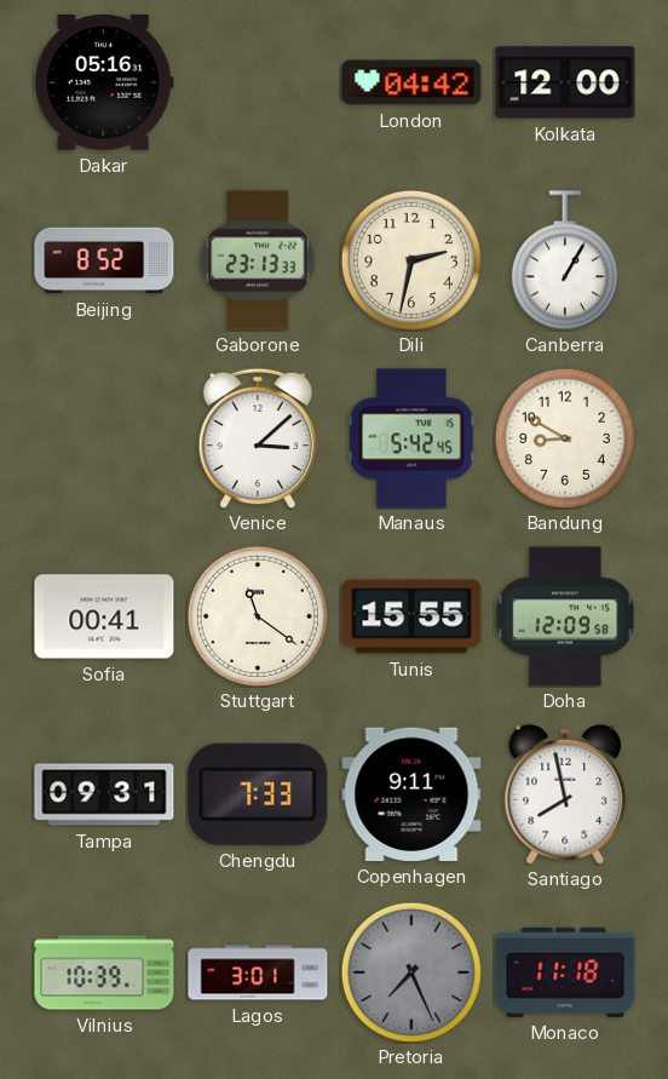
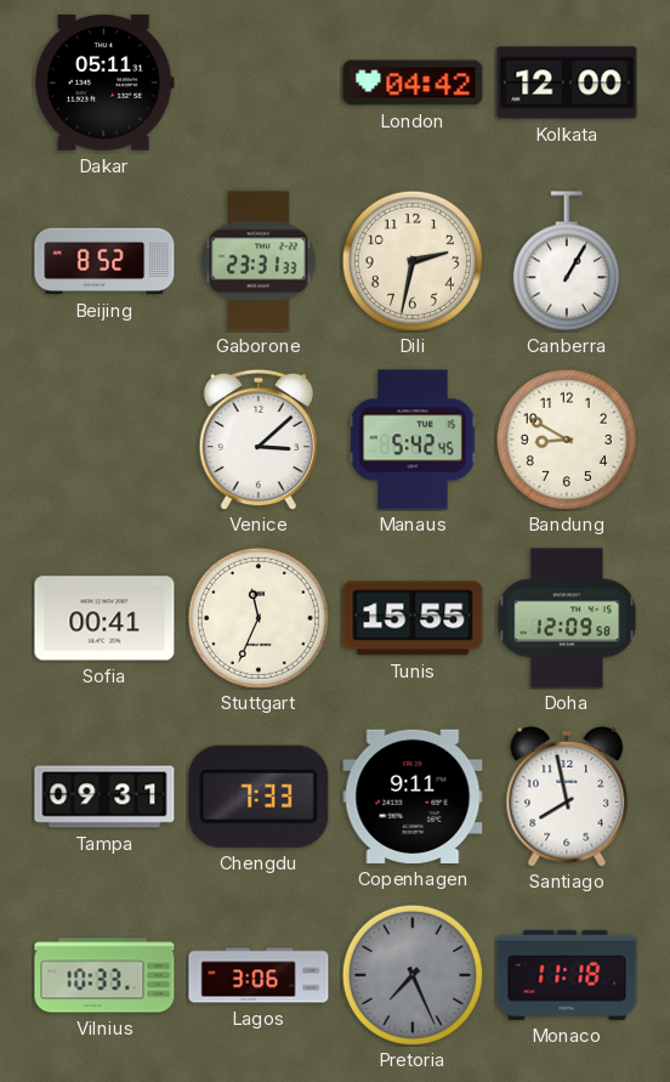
Dakar: 05:16 -> 05:11 (104, 83)
Gaborone: 23:13 -> 23:31 (259, 261)
Stuttgart: 11:21 -> 11:34 (259, 618)
Vilnius: 10:39 -> 10:33 (104, 975)
Lagos: 3:01 -> 3:06 (259, 975)
